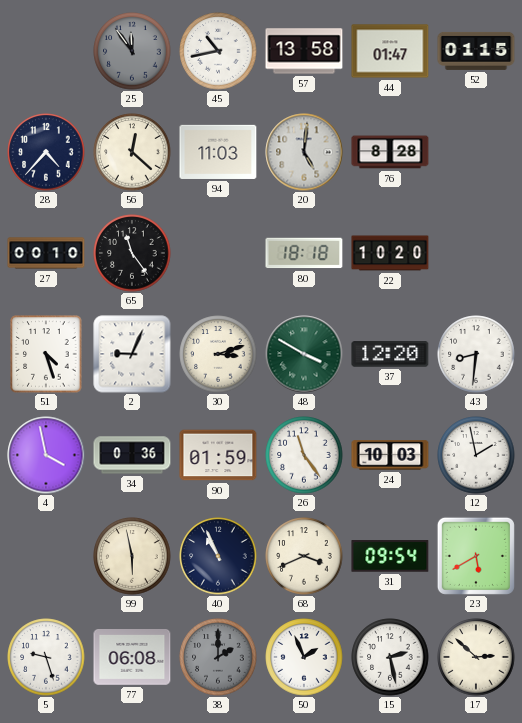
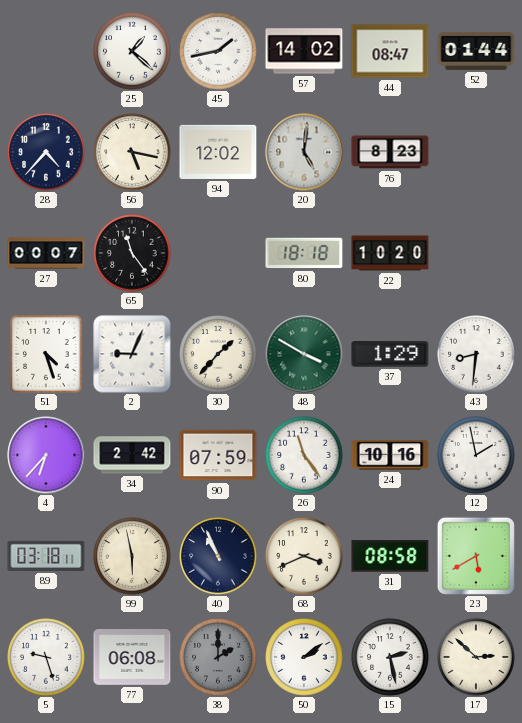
25: 11:54 -> 1:22 (132, 51)
25 dial: grey -> white (132, 51)
45: 10:43 -> 1:43 (218, 51)
57: 13:58 -> 14:02 (304, 51)
44: 01:47 -> 08:47 (390, 51)
52: 01:15 -> 01:44 (476, 51)
56: 12:22 -> 5:17 (132, 152)
94: 11:03 -> 12:02 (218, 152)
76: 8:28 -> 8:23 (390, 152)
27: 00:10 -> 00:07 (46, 253)
30: 3:12 -> 1:37 (218, 354)
37: 12:20 -> 1:29 (390, 354)
4: 3:58 -> 6:37 (46, 455)
34: 0:36 -> 2:42 (132, 455)
90: 01:59 -> 07:59 (218, 455)
24: 10:03 -> 10:16 (390, 455)
89: none -> 03:18 (46, 556)
31: 09:54 -> 08:58 (390, 556)
50: 1:56 -> 2:09 (304, 657)
